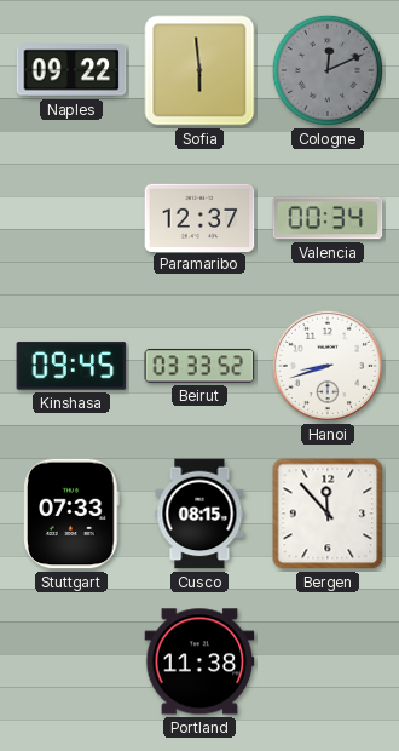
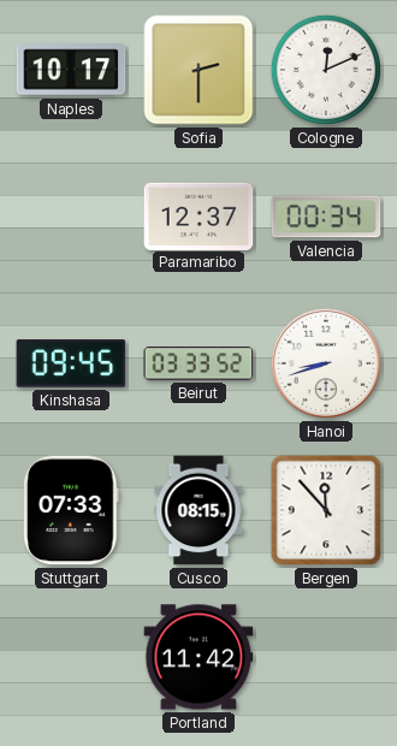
Naples: 09:22 -> 10:17 (71, 70)
Sofia: 5:59 -> 2:30 (198, 70)
Cologne dial: grey -> white (326, 70)
Portland: 11:38 -> 11:42 (198, 657)
